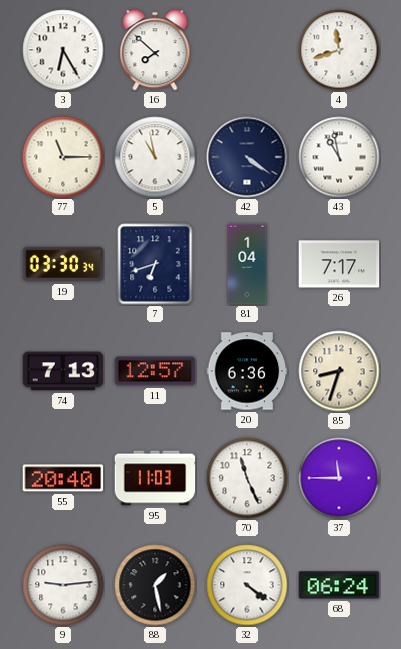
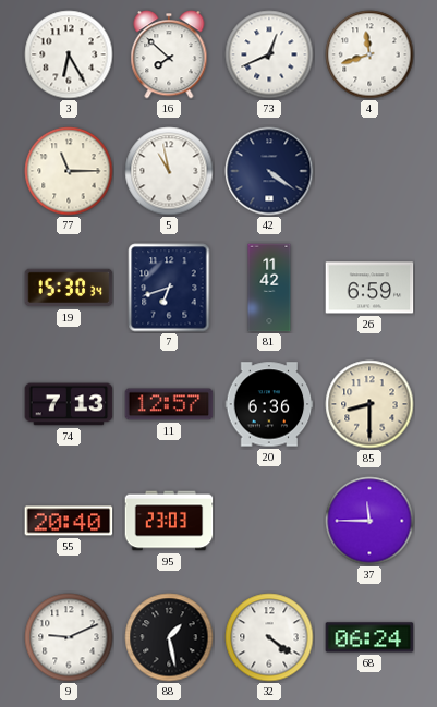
73: none -> 12:41 (269, 54)
43: 10:58 -> none (339, 157)
19: 03:30 -> 15:30 (69, 288)
81: 1:04 -> 11:42 (269, 288)
26: 7:17 -> 6:59 (369, 288)
85: 8:33 -> 8:30 (369, 404)
95: 11:03 -> 23:03 (169, 521)
70: 11:26 -> none (247, 478)
9: 9:14 -> 9:11 (69, 637)
